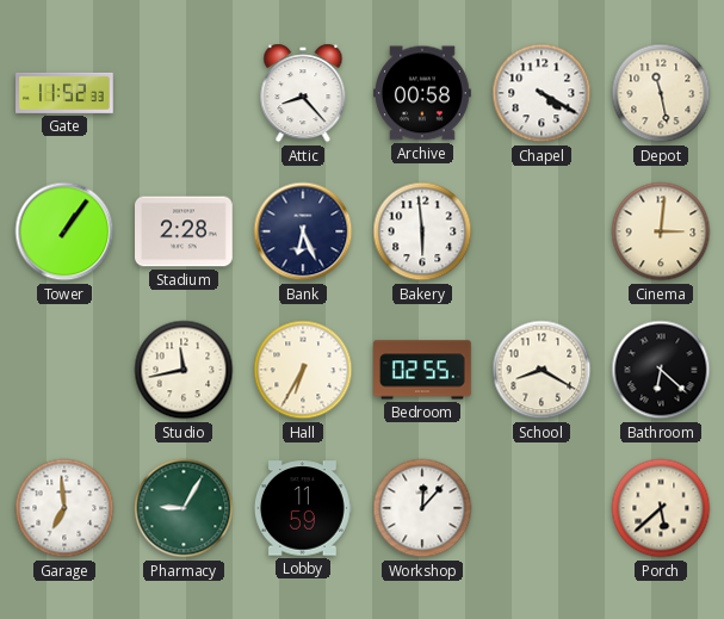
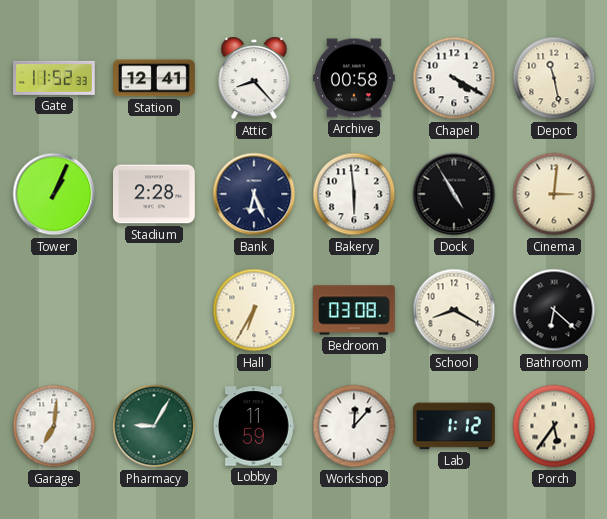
Station: none -> 12:41 (155, 78)
Tower: 1:06 -> 1:04 (54, 194)
Dock: none -> 4:55 (454, 194)
Studio: 11:43 -> none (184, 370)
Bedroom: 02:55 -> 03:08 (355, 310)
Garage: 6:59 -> 7:01 (54, 426)
Lab: none -> 1:12 (455, 426)
Porch: 5:38 -> 5:36 (554, 426)
